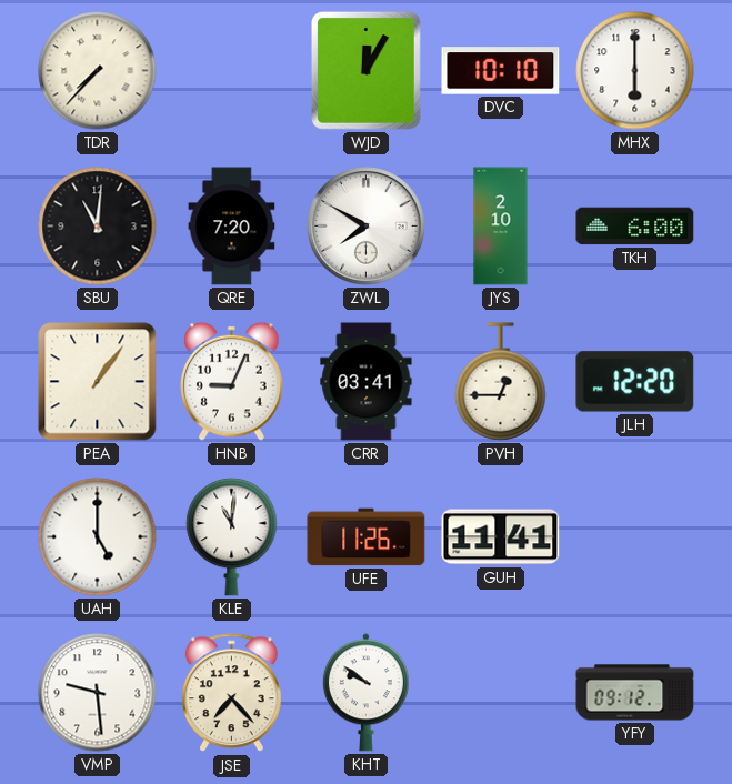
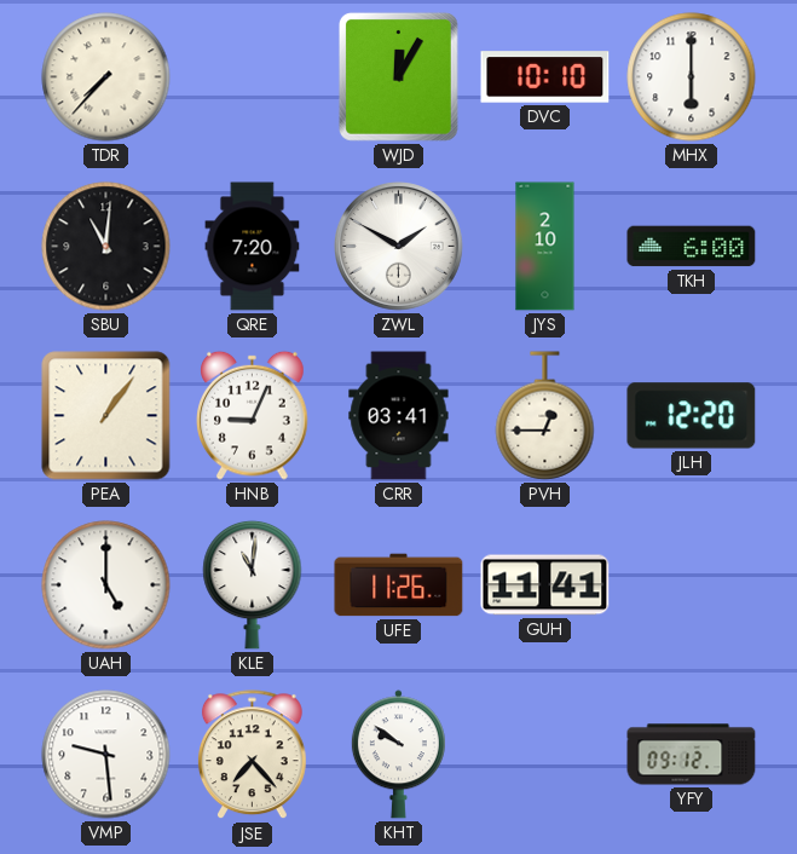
ZWL: 7:50 -> 1:50 (399, 247)
